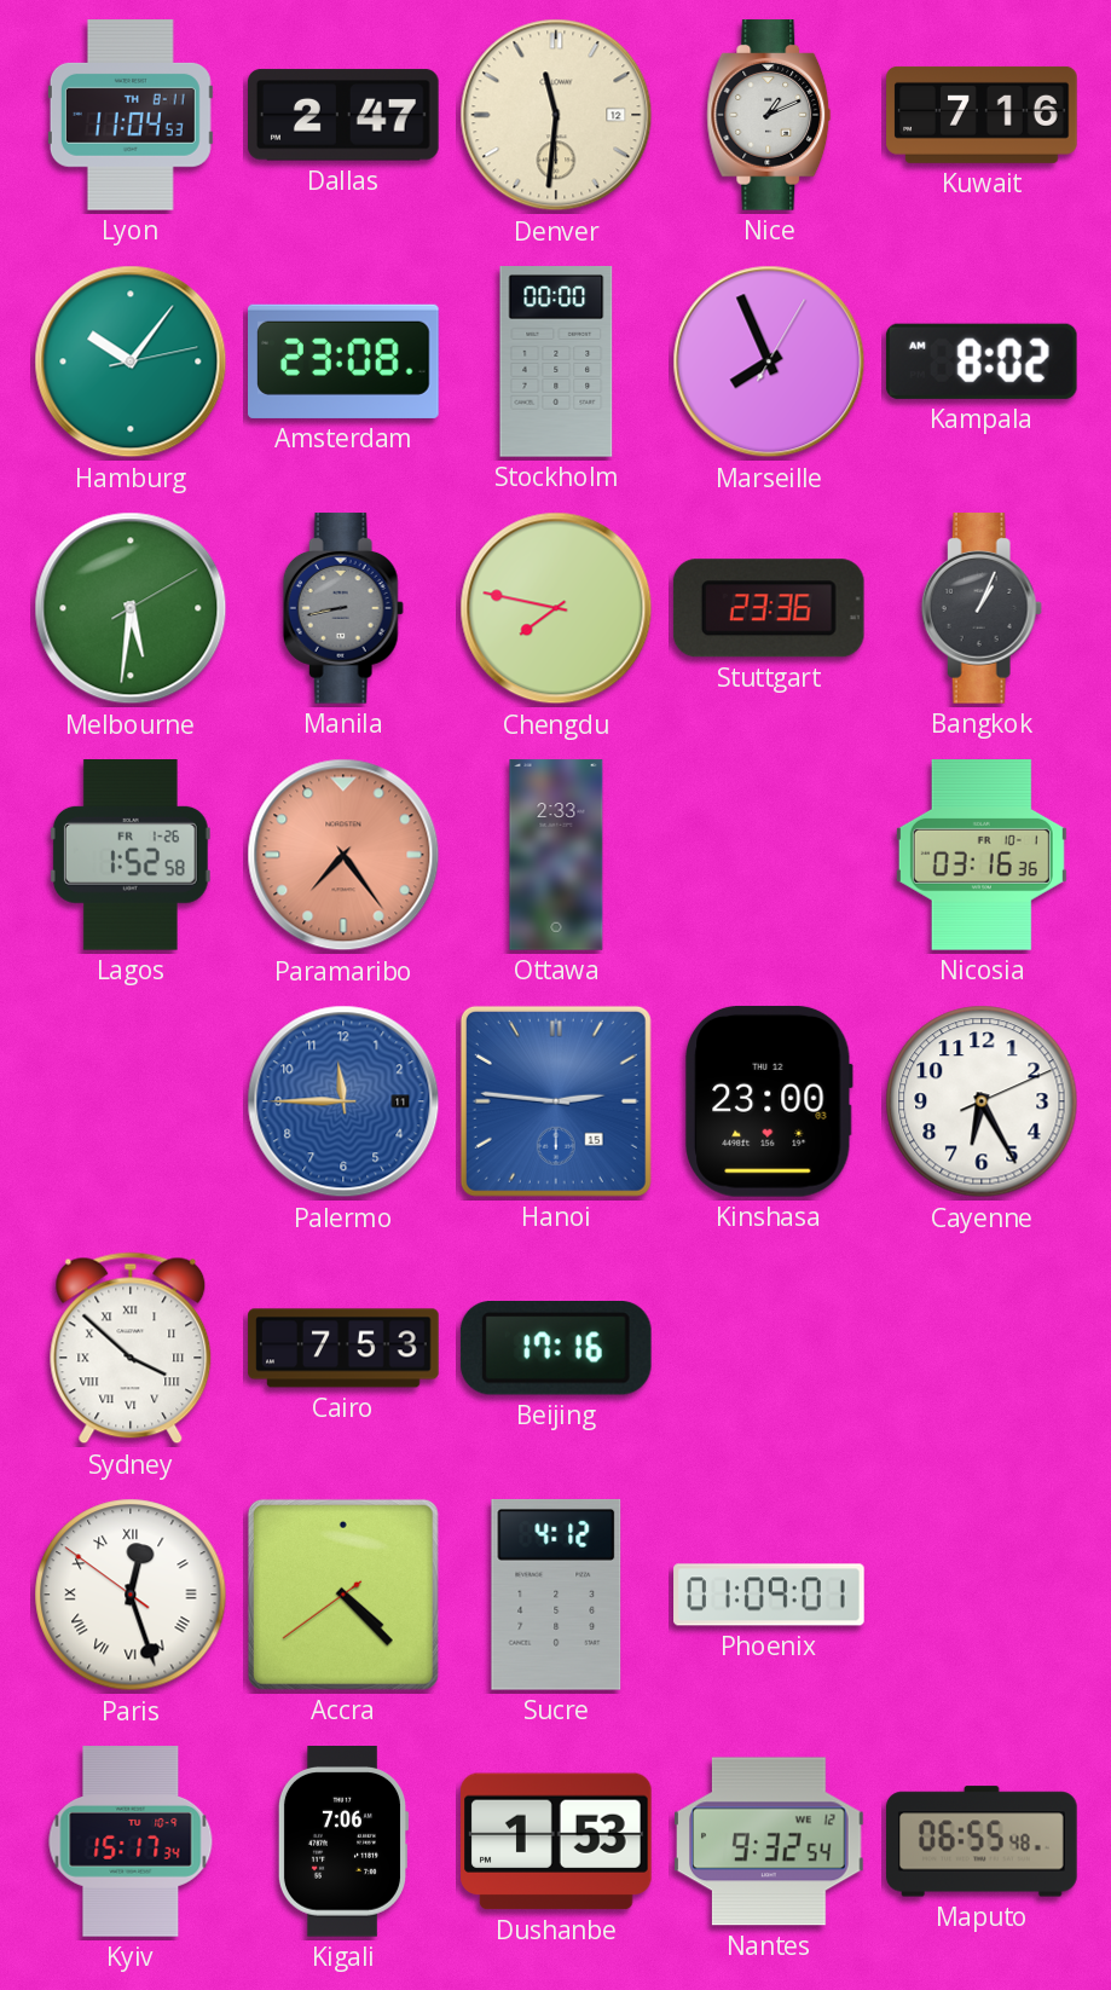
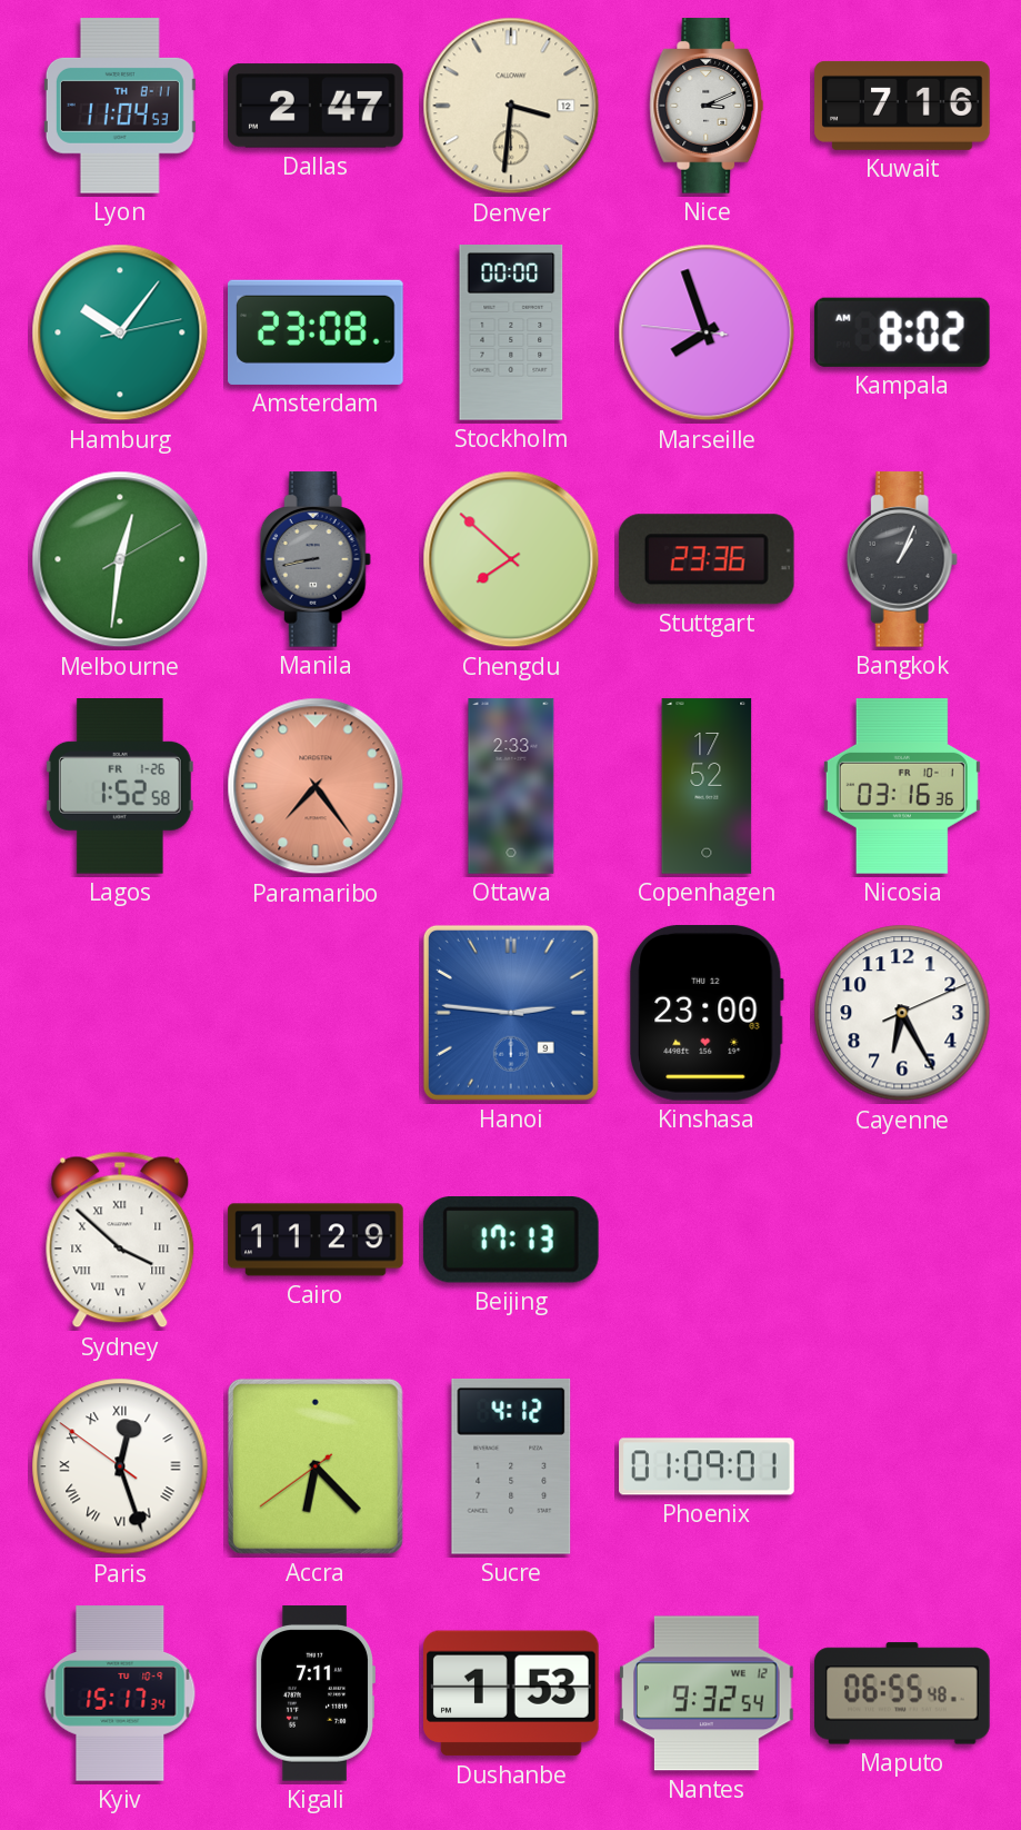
Denver: 11:31 -> 3:31 (511, 106)
Nice: 1:11 -> 3:11 (707, 106)
Marseille: 7:56:05 -> 7:56:46 (707, 332)
Melbourne: 5:31 -> 12:31 (120, 559)
Chengdu: 7:47 -> 7:52 (511, 559)
Copenhagen: none -> 17:52 (707, 786)
Palermo: 11:45 -> none (343, 1101)
Hanoi date: 15 -> 9 (511, 1013)
Cairo: 7:53 -> 11:29 (316, 1240)
Beijing: 17:16 -> 17:13 (511, 1241)
Accra: 4:22 -> 6:22 (316, 1466)
Kigali: 7:06 -> 7:11 (314, 1694)
